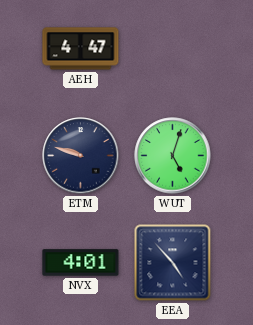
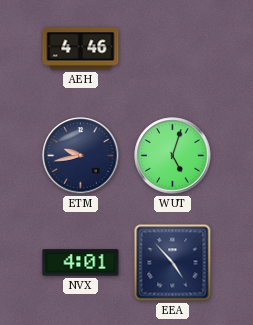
AEH: 4:47 -> 4:46 (81, 49)
ETM: 9:48 -> 9:43 (81, 156)
